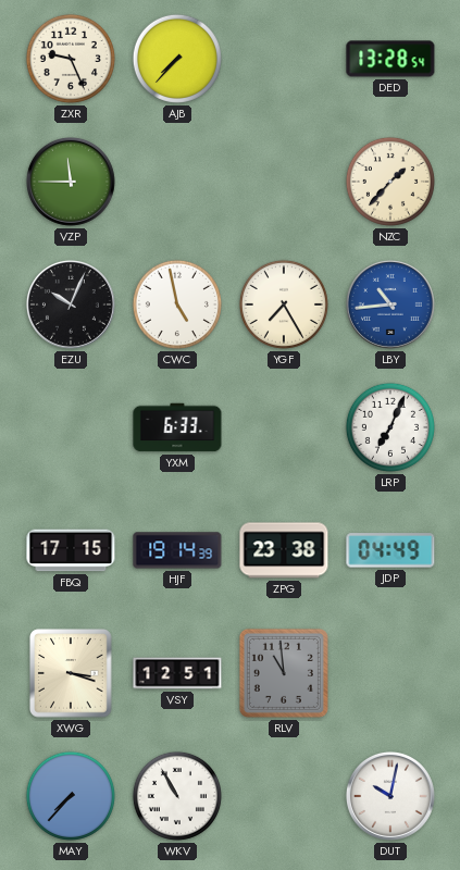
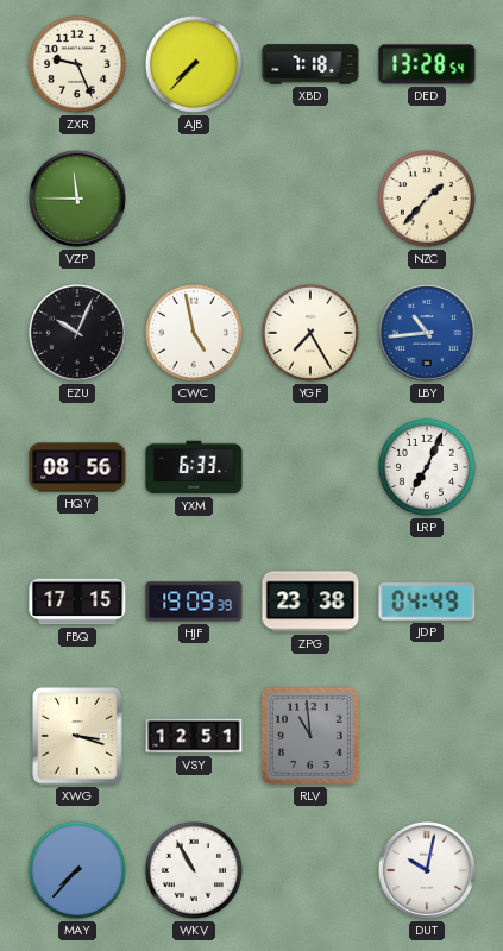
XBD: none -> 7:18 (310, 64)
HQY: none -> 08:56 (77, 467)
HJF: 19:14 -> 19:09 (194, 602)
